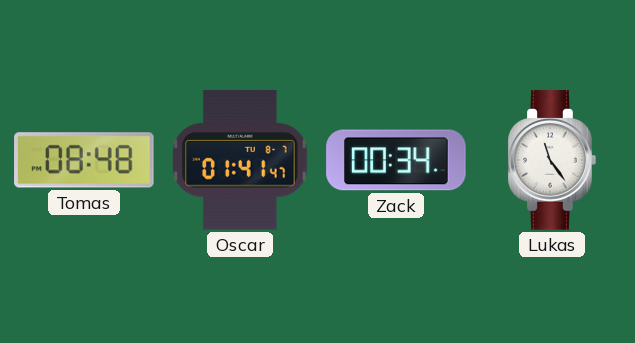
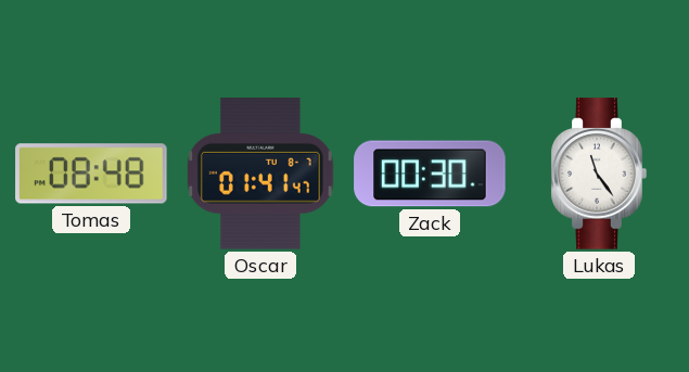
Zack: 00:34 -> 00:30 (430, 174)
